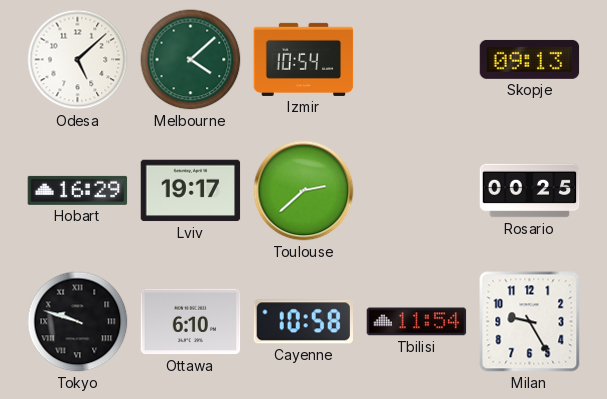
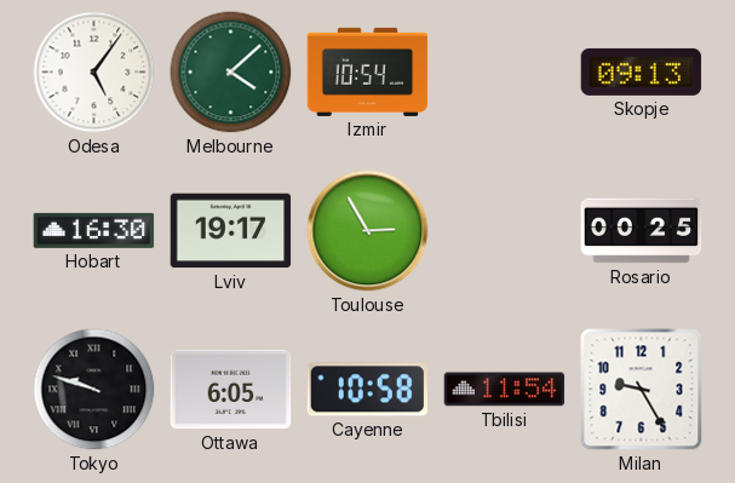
Odesa: 5:08 -> 5:06 (94, 73)
Hobart: 16:29 -> 16:30 (94, 230)
Toulouse: 2:38 -> 2:55 (368, 231)
Ottawa: 6:10 -> 6:05 (231, 390)
